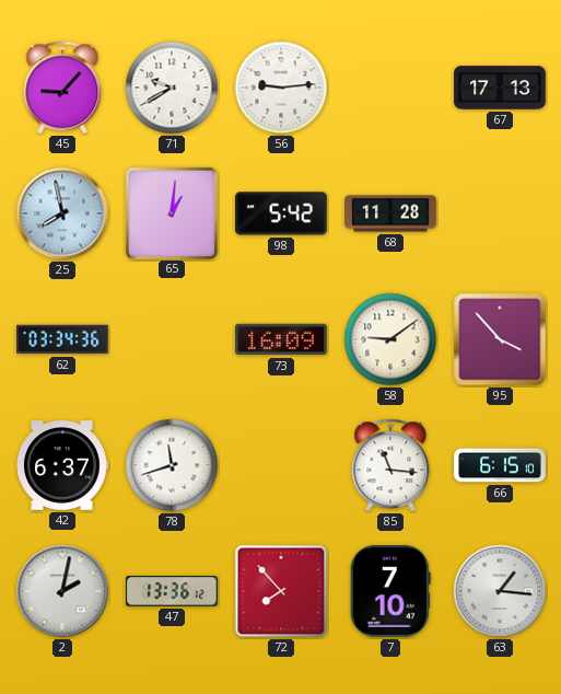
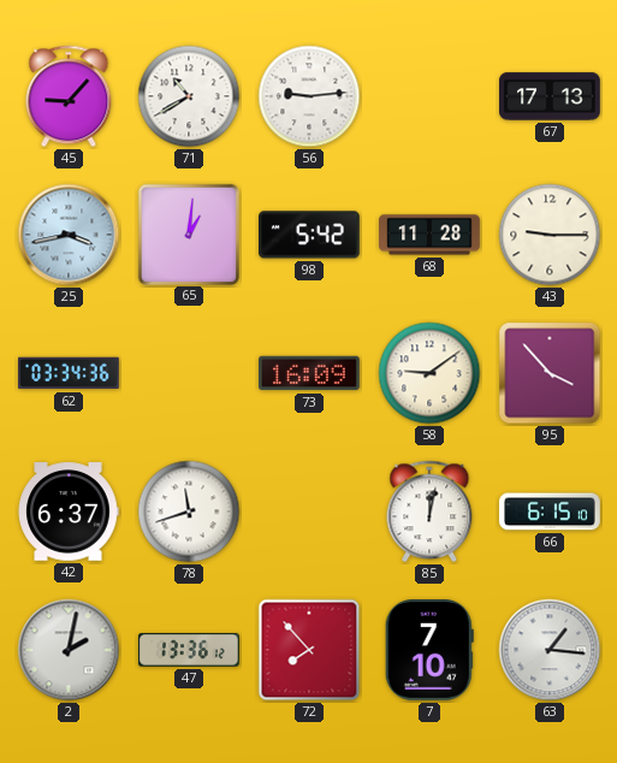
71: 9:40 -> 10:40 (189, 96)
25: 7:58 -> 3:43 (69, 235)
43: none -> 9:15 (550, 235)
85: 11:16 -> 12:02 (429, 511)
